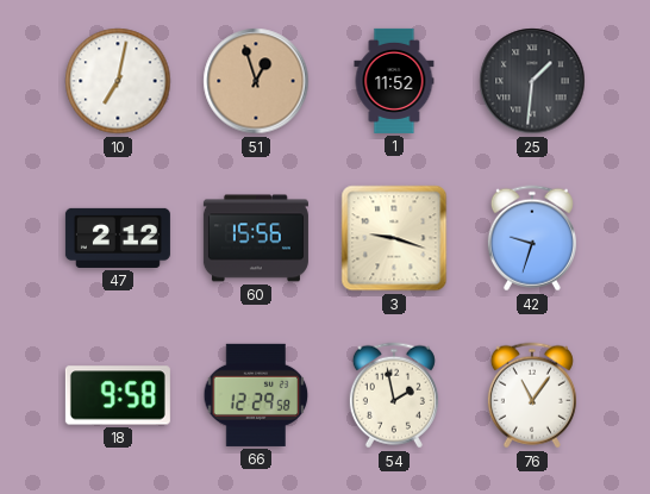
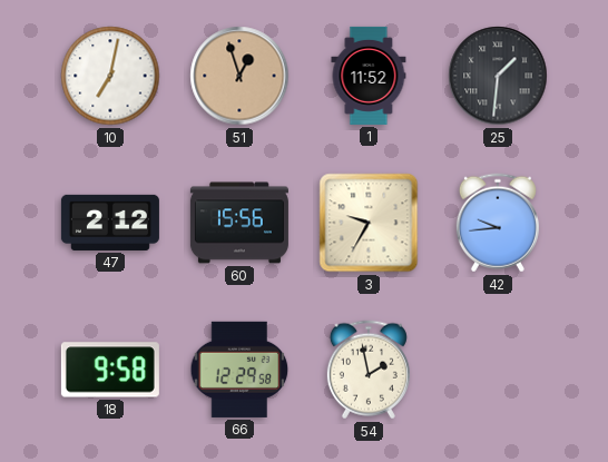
3: 9:18 -> 9:35 (369, 223)
42: 9:33 -> 9:44 (498, 223)
76: 11:06 -> none (532, 395)
